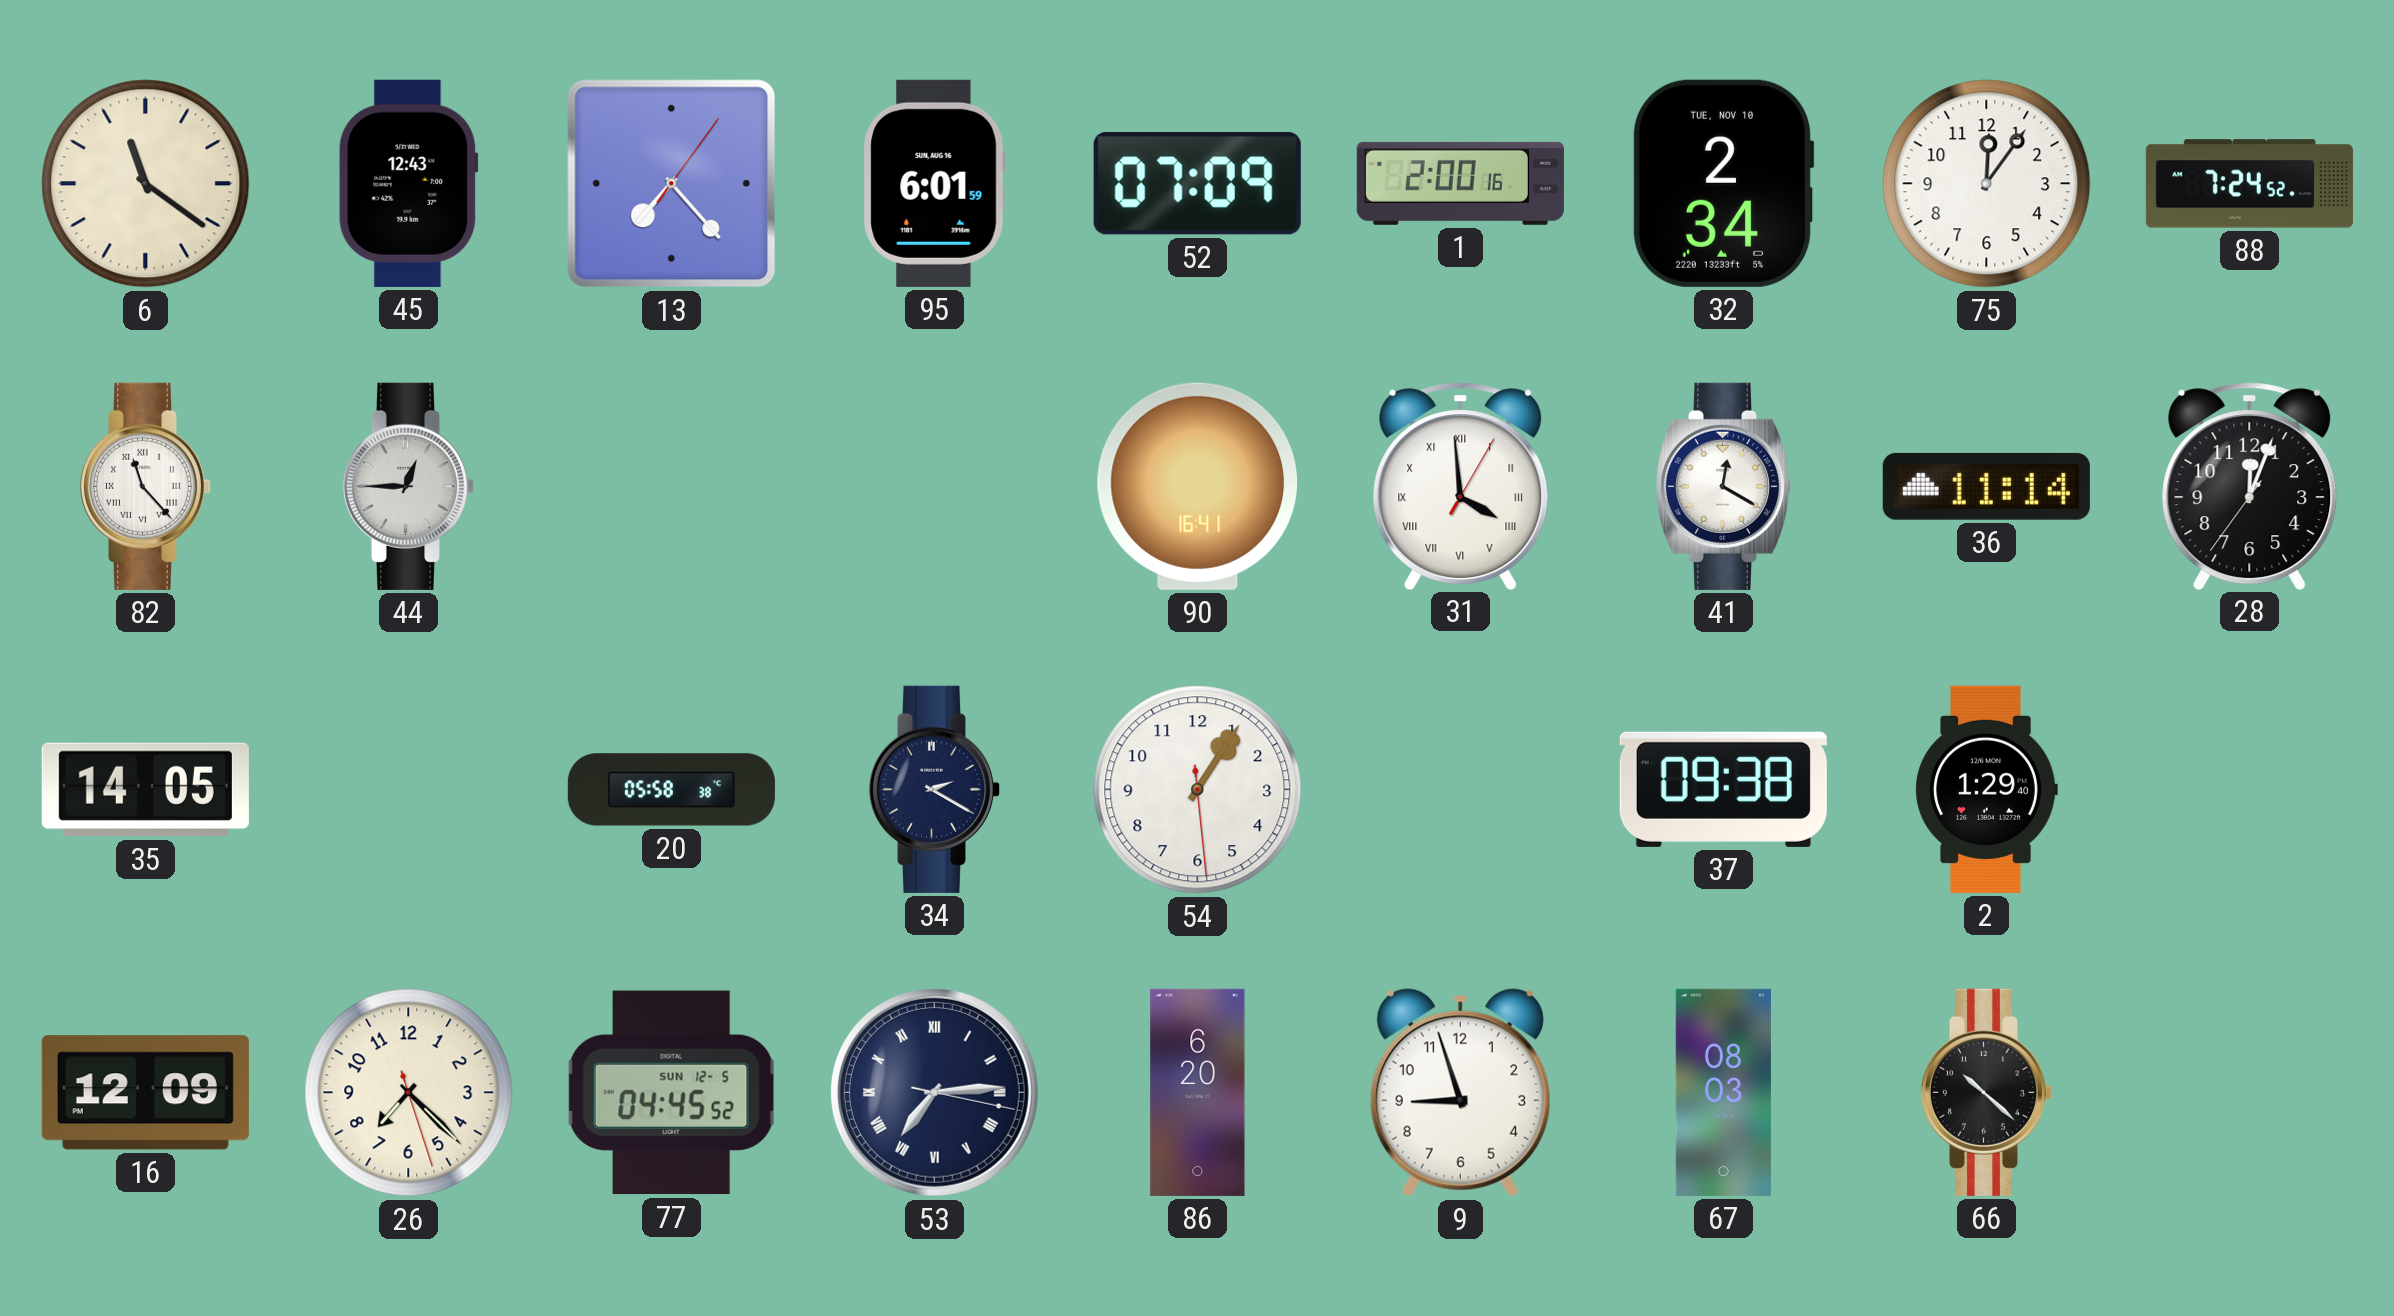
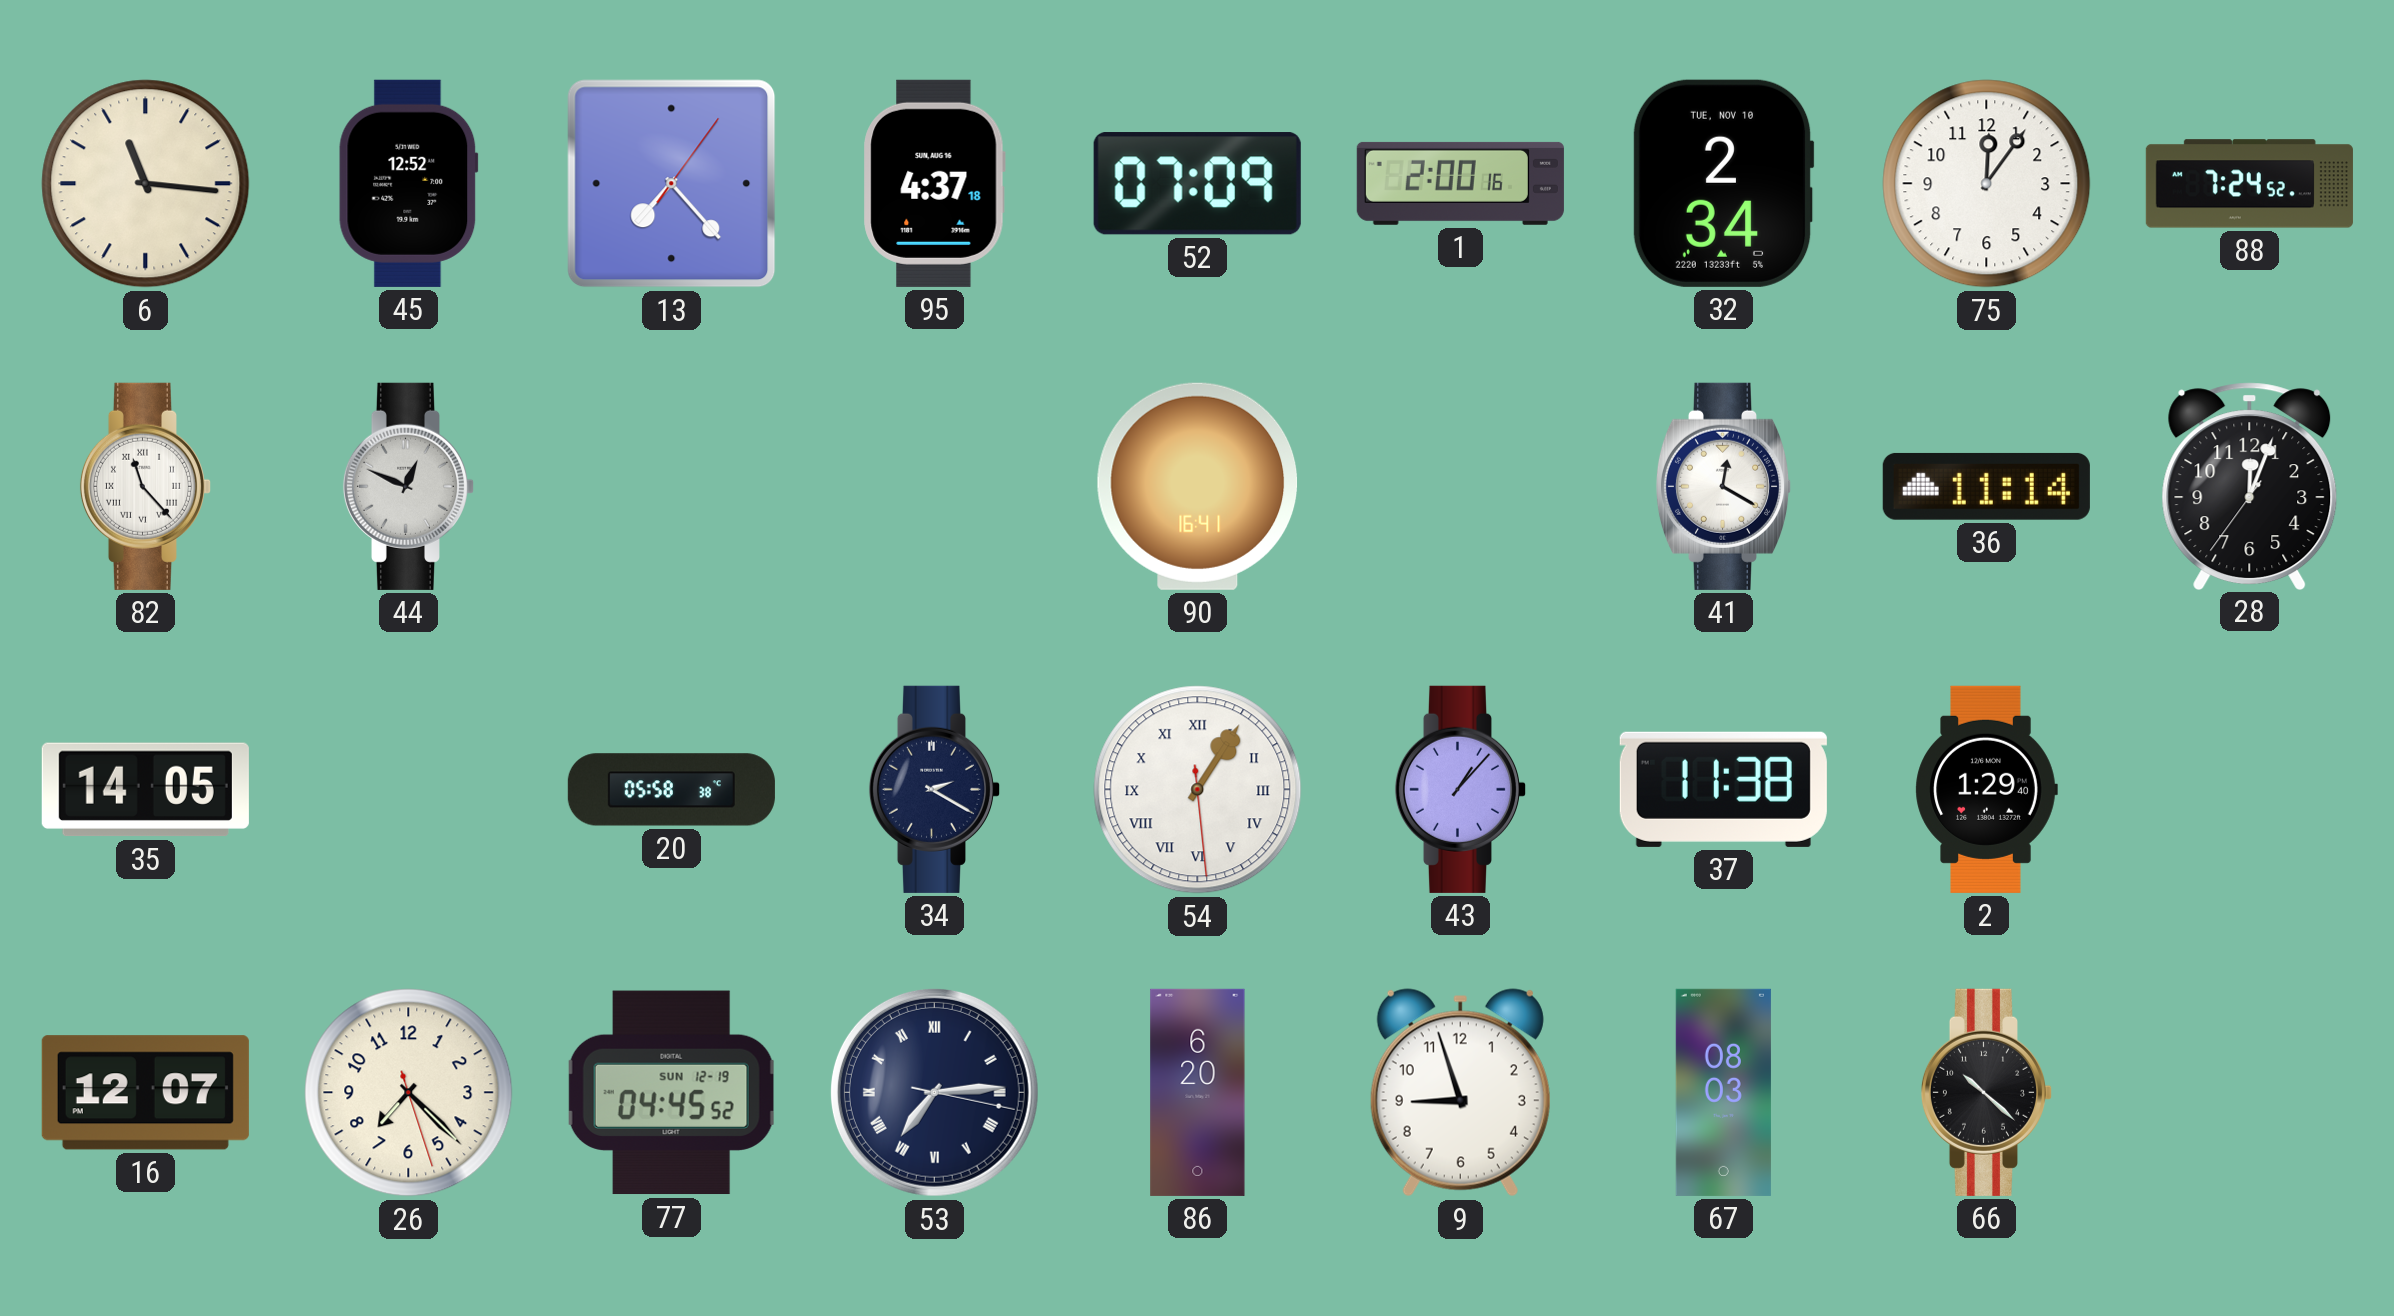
6: 11:21 -> 11:16 (146, 184)
45: 12:43 -> 12:52 (409, 183)
95: 6:01 -> 4:37 (934, 183)
44: 12:45 -> 12:49 (408, 486)
31: 3:59 -> none (1461, 486)
54 numerals: Arabic -> Roman (1198, 790)
43: none -> 1:07 (1460, 789)
37: 09:38 -> 11:38 (1723, 789)
16: 12:09 -> 12:07 (145, 1093)
77 date: SUN 12-5 -> SUN 12-19 (672, 1093)
